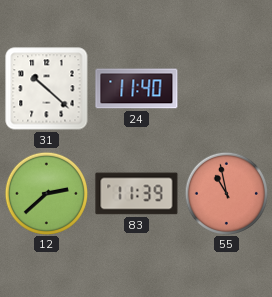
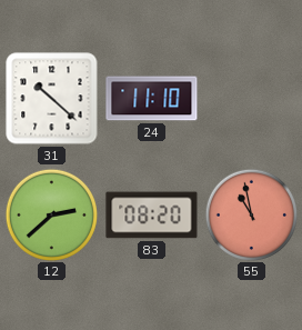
24: 11:40 -> 11:10 (152, 99)
83: 11:39 -> 08:20 (152, 216)
